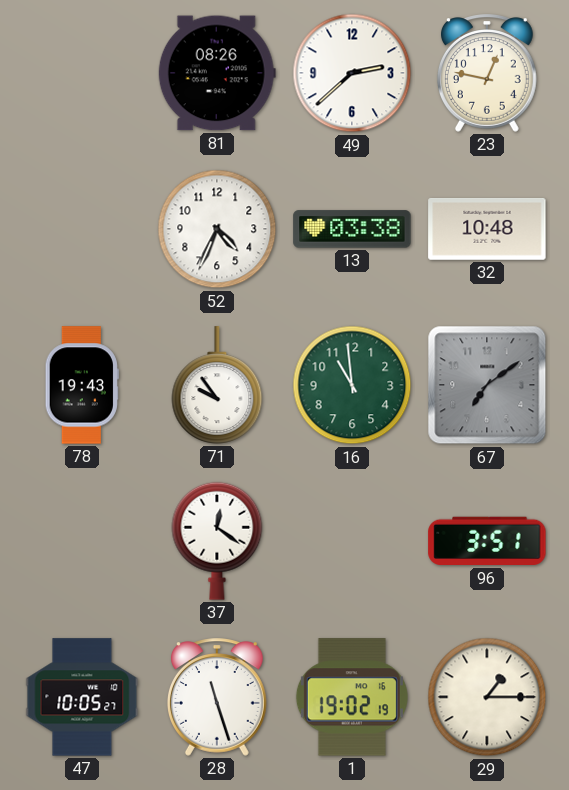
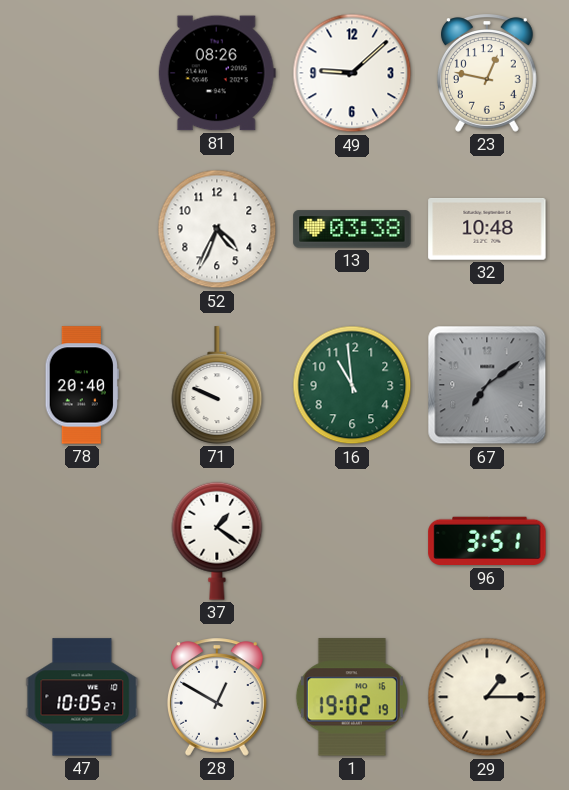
49: 2:38 -> 9:08 (352, 73)
78: 19:43 -> 20:40 (82, 385)
71: 9:54 -> 9:49 (217, 385)
37: 12:21 -> 1:21 (217, 541)
28: 11:27 -> 12:50 (217, 697)
